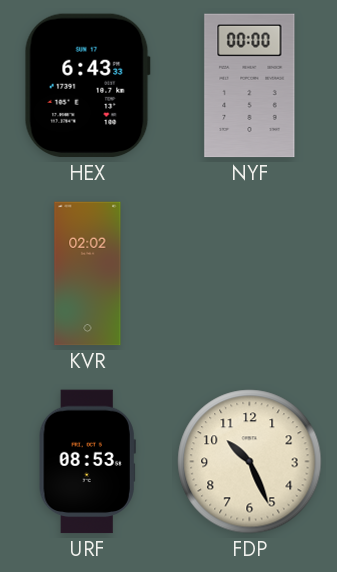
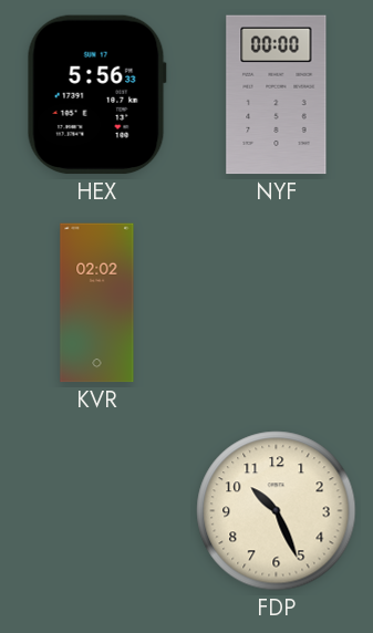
HEX: 6:43 -> 5:56 (96, 95)
URF: 08:53 -> none (87, 462)
